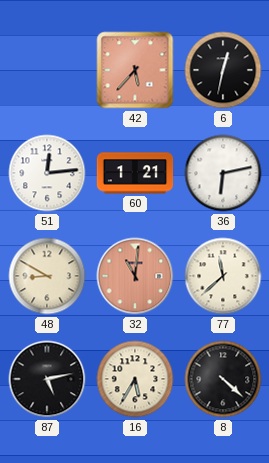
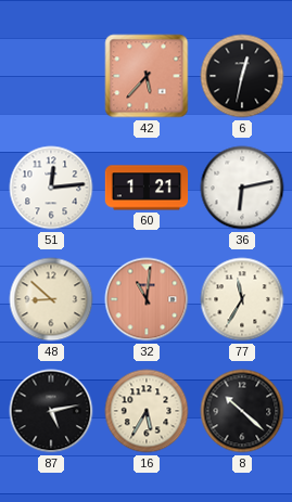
48: 8:50 -> 8:52 (51, 299)
77: 11:38 -> 11:35 (242, 299)
8: 4:22 -> 10:22 (242, 411)
